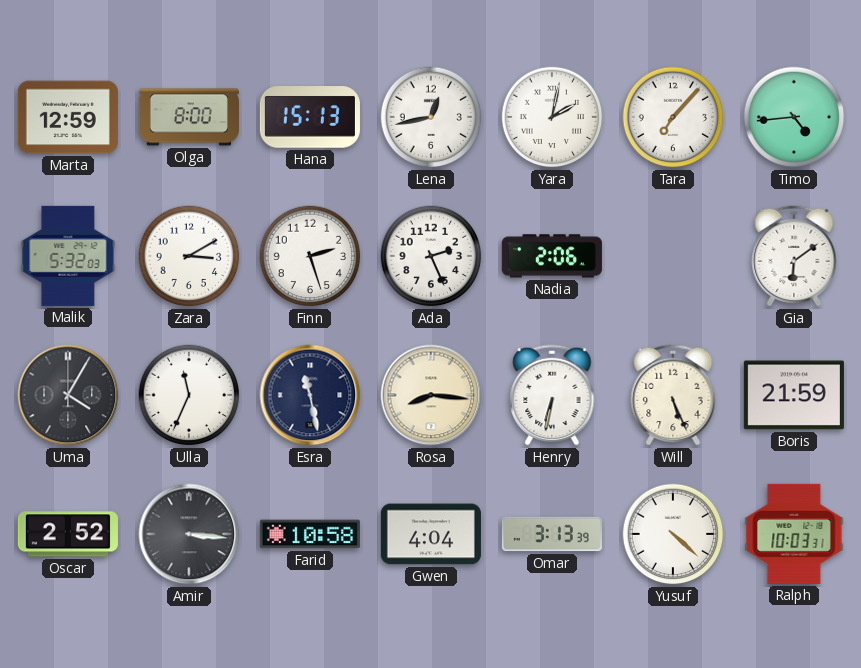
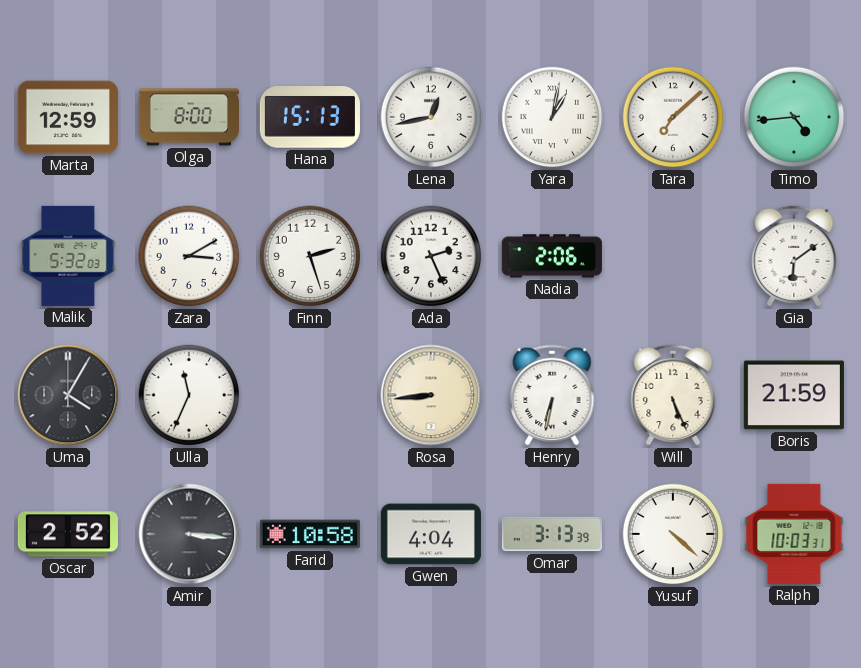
Yara: 2:02 -> 1:02 (552, 117)
Tara: 7:07 -> 7:08 (673, 117)
Esra: 11:28 -> none (310, 395)
Rosa: 8:16 -> 8:44 (431, 395)
